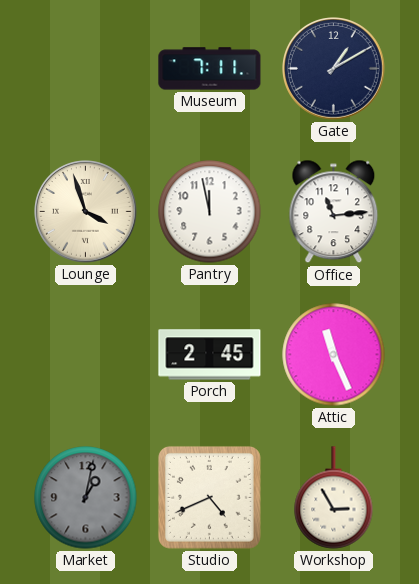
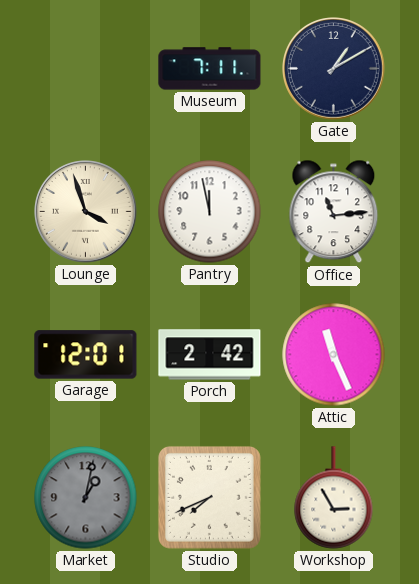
Garage: none -> 12:01 (86, 355)
Porch: 2:45 -> 2:42 (210, 355)
Studio: 4:41 -> 7:41 (209, 497)
